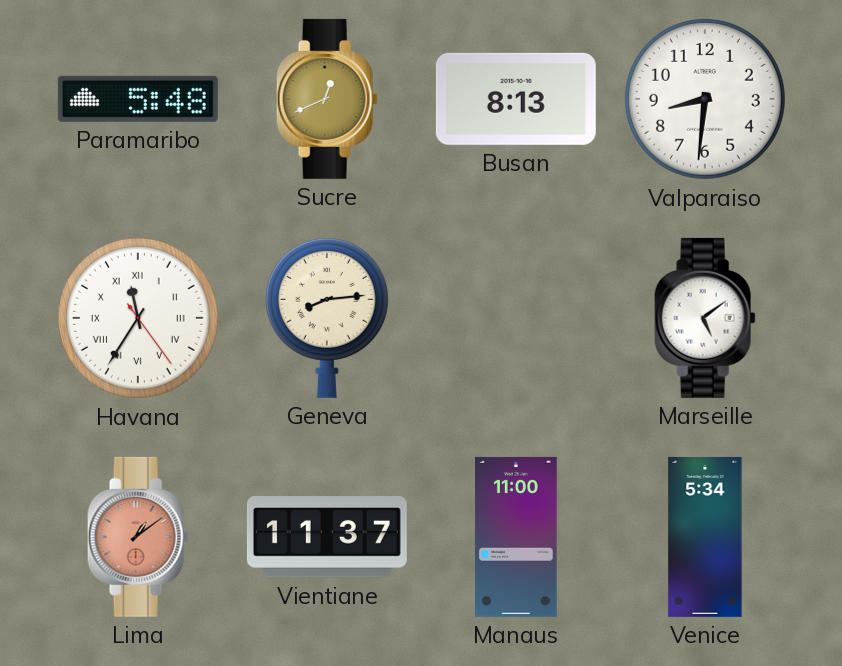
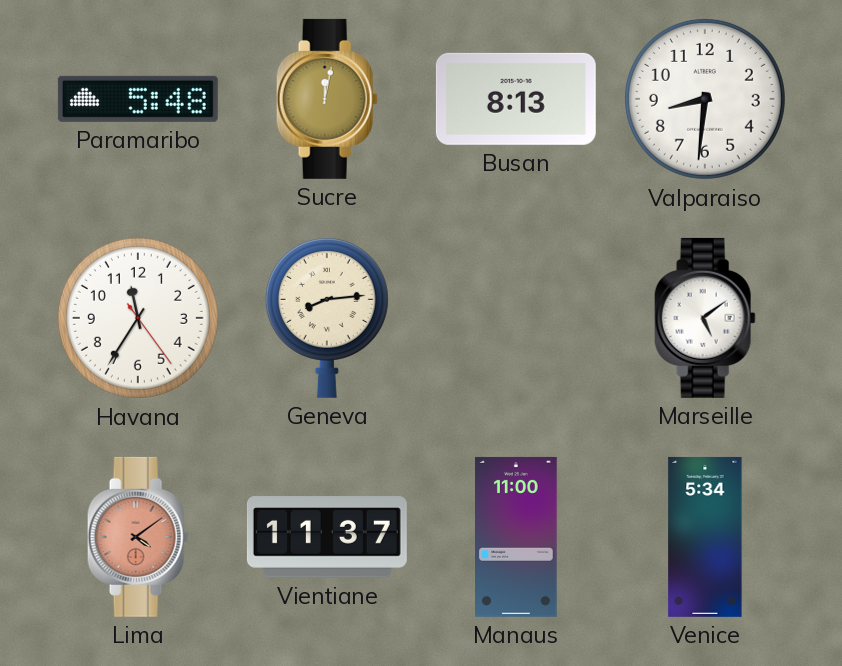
Sucre: 12:41 -> 12:02 (327, 99)
Havana numerals: Roman -> Arabic (138, 318)
Lima: 1:09 -> 4:09 (138, 537)
